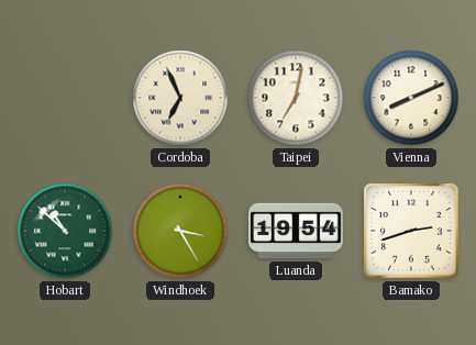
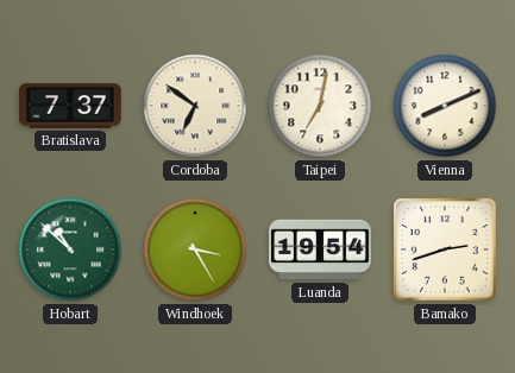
Bratislava: none -> 7:37 (71, 106)
Cordoba: 6:56 -> 6:51 (195, 106)
